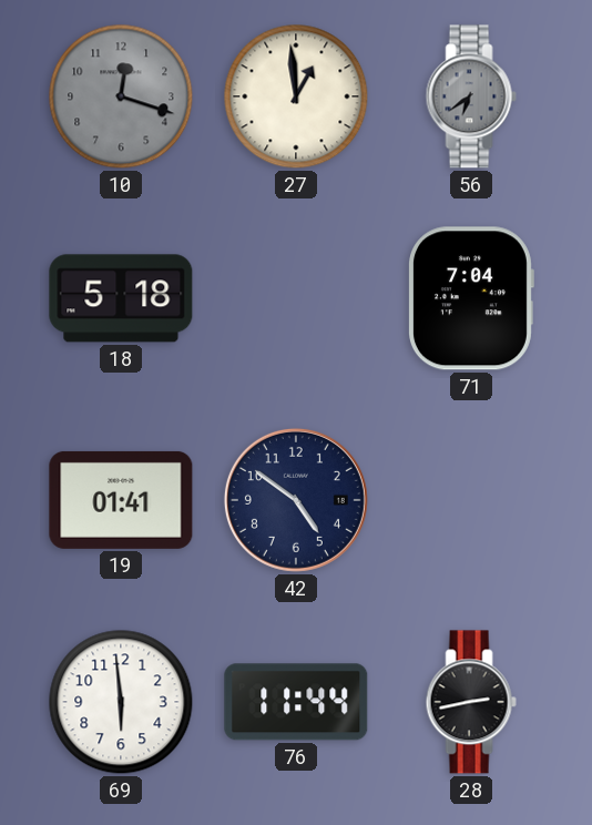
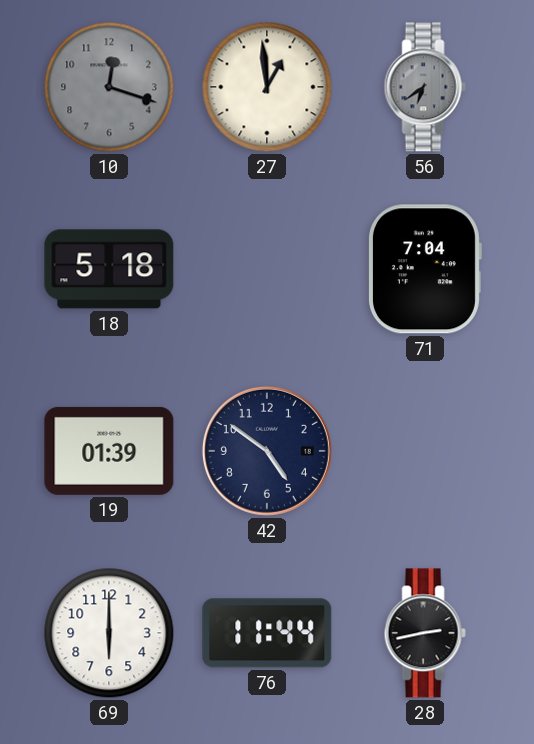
19: 01:41 -> 01:39 (109, 451)
69: 5:59 -> 6:00 (109, 633)
